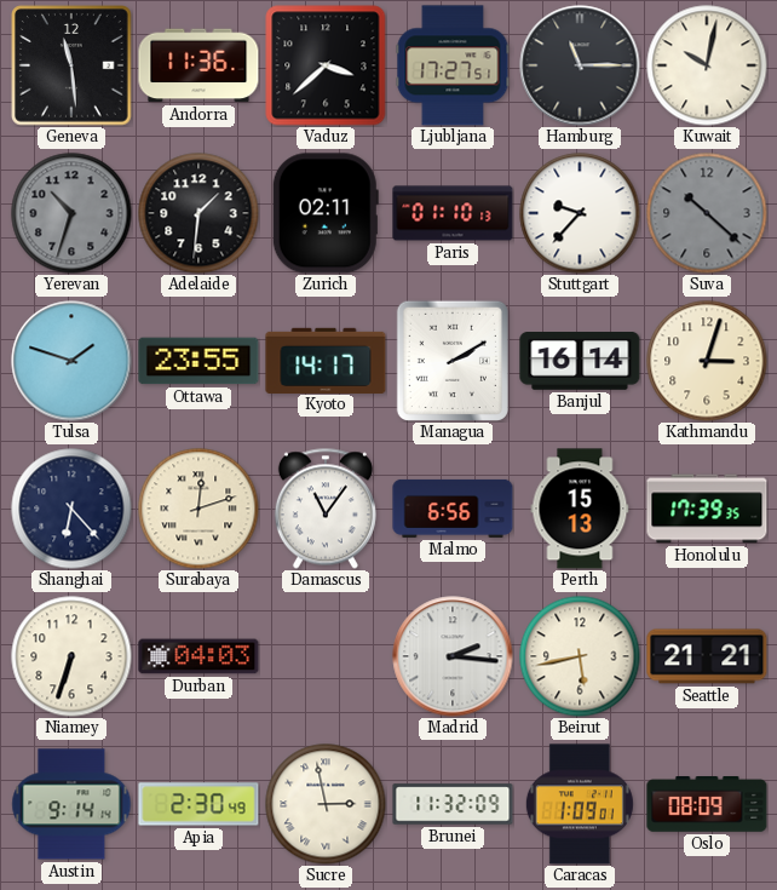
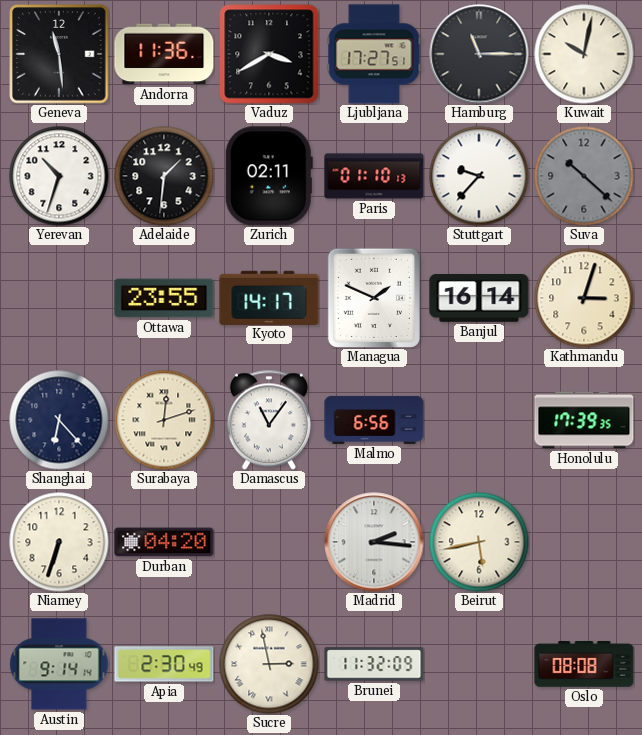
Vaduz: 3:38 -> 3:40 (269, 54)
Yerevan dial: grey -> white (59, 176)
Tulsa: 1:48 -> none (71, 361)
Managua: 2:10 -> 1:49 (374, 298)
Perth: 15:13 -> none (580, 509)
Durban: 04:03 -> 04:20 (164, 542)
Seattle: 21:21 -> none (707, 656)
Caracas: 1:09 -> none (580, 804)
Oslo: 08:09 -> 08:08 (584, 665)
